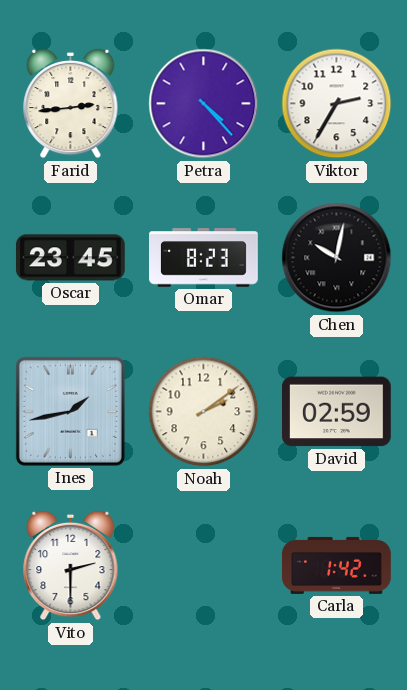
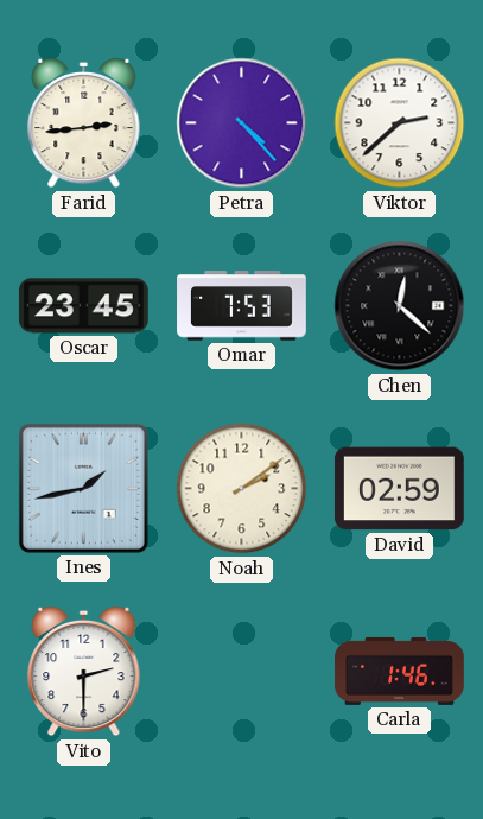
Viktor: 2:35 -> 2:38 (400, 123)
Omar: 8:23 -> 7:53 (242, 306)
Chen: 10:02 -> 12:22 (400, 306)
Carla: 1:42 -> 1:46 (400, 671)
